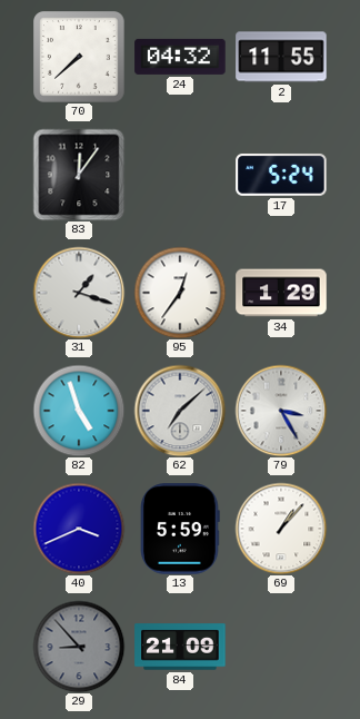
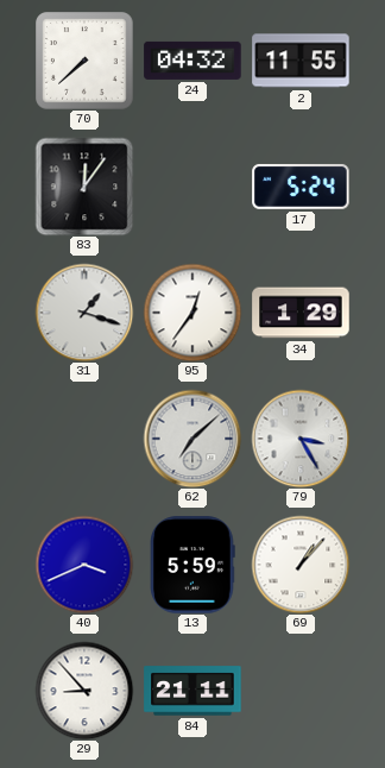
82: 4:57 -> none (79, 411)
29 dial: grey -> white (84, 691)
84: 21:09 -> 21:11 (192, 691)
